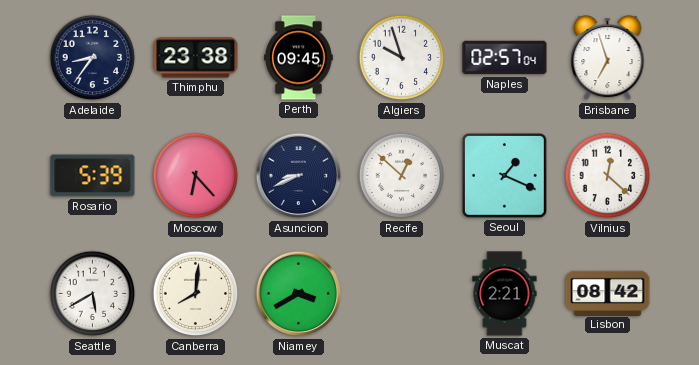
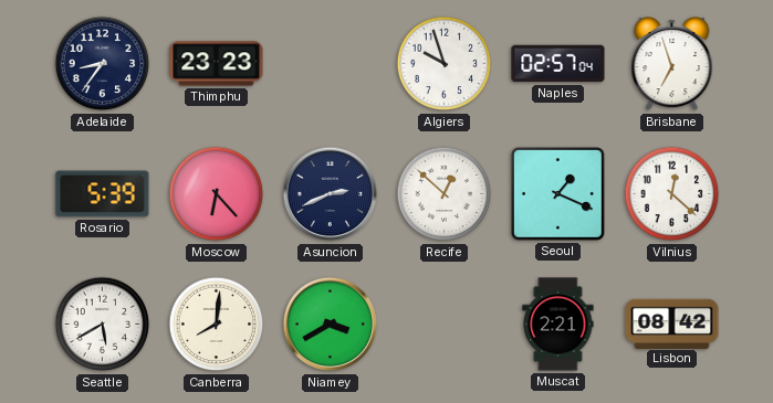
Thimphu: 23:38 -> 23:23 (217, 64)
Perth: 09:45 -> none (299, 58)
Asuncion: 8:41 -> 2:41 (331, 194)
